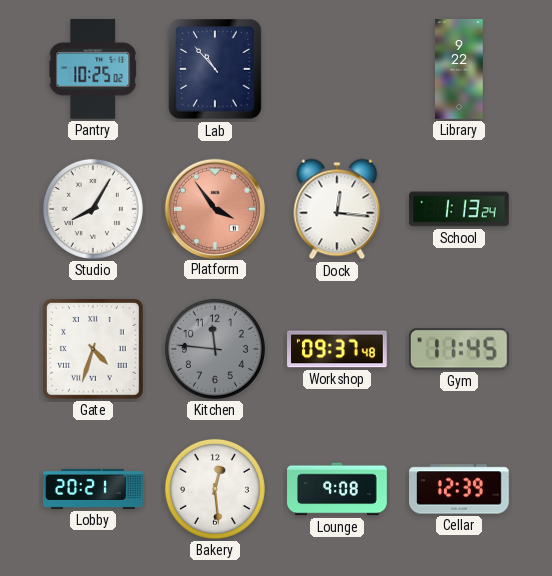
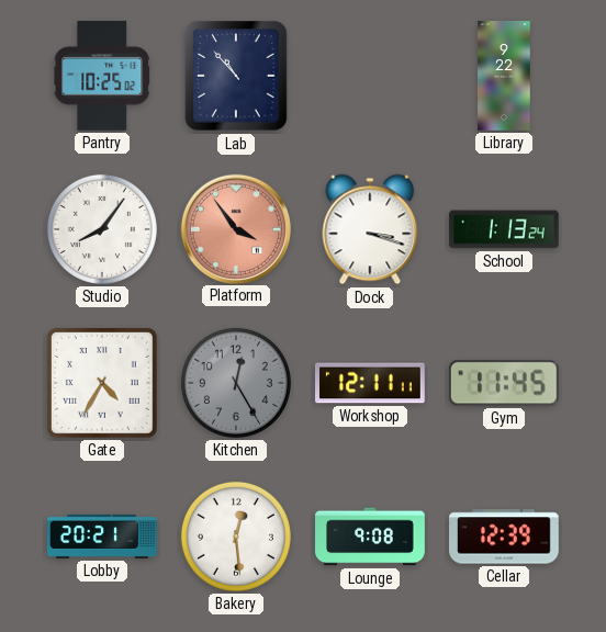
Studio: 8:05 -> 8:06 (102, 229)
Dock: 12:16 -> 3:18 (370, 229)
Gate: 4:33 -> 4:35 (102, 383)
Kitchen: 11:46 -> 12:25 (236, 383)
Workshop: 09:37 -> 12:11 (370, 383)
